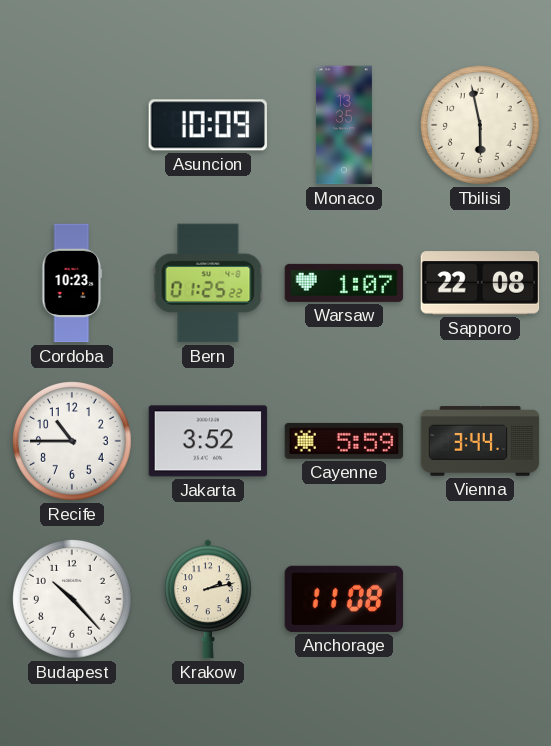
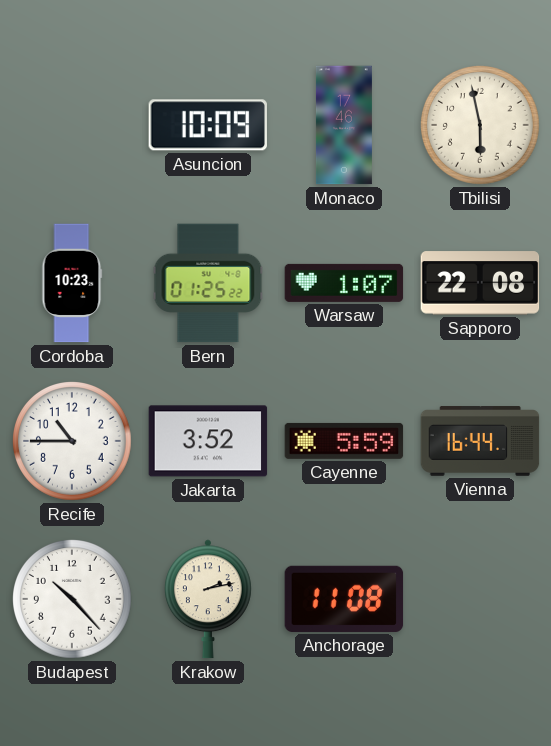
Monaco: 13:35 -> 17:46 (344, 125)
Vienna: 3:44 -> 16:44 (480, 441)
